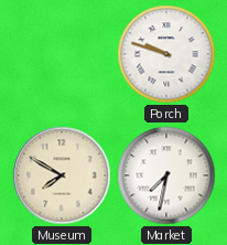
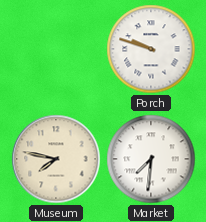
Museum: 7:50 -> 7:47 (56, 159)
Market: 7:32 -> 7:31 (151, 159)
